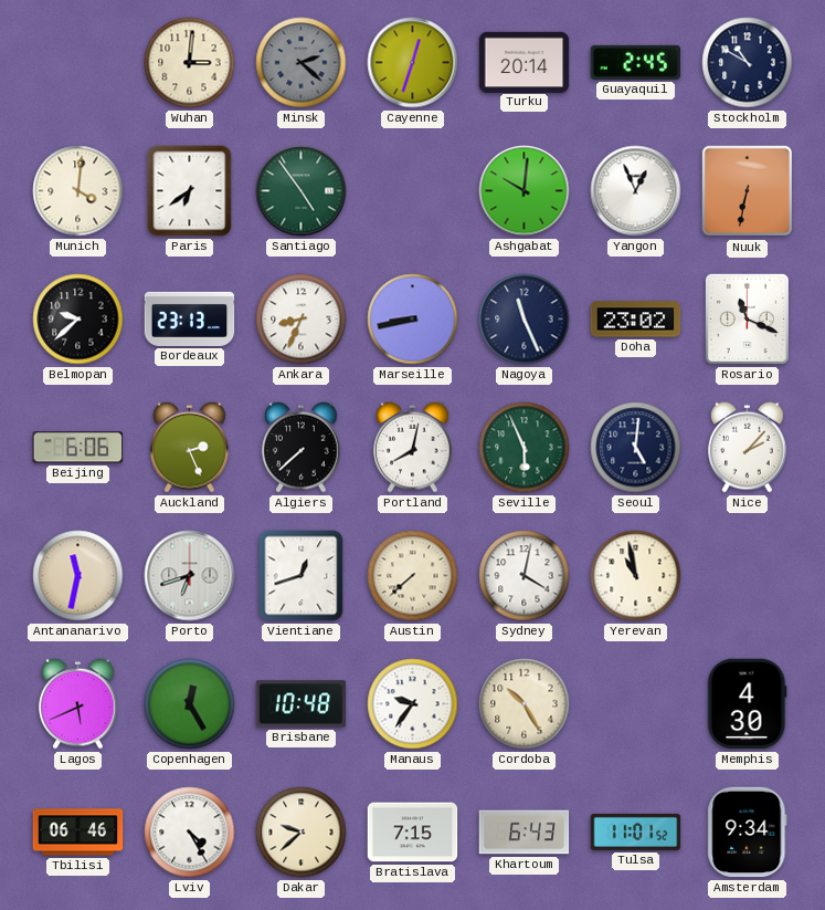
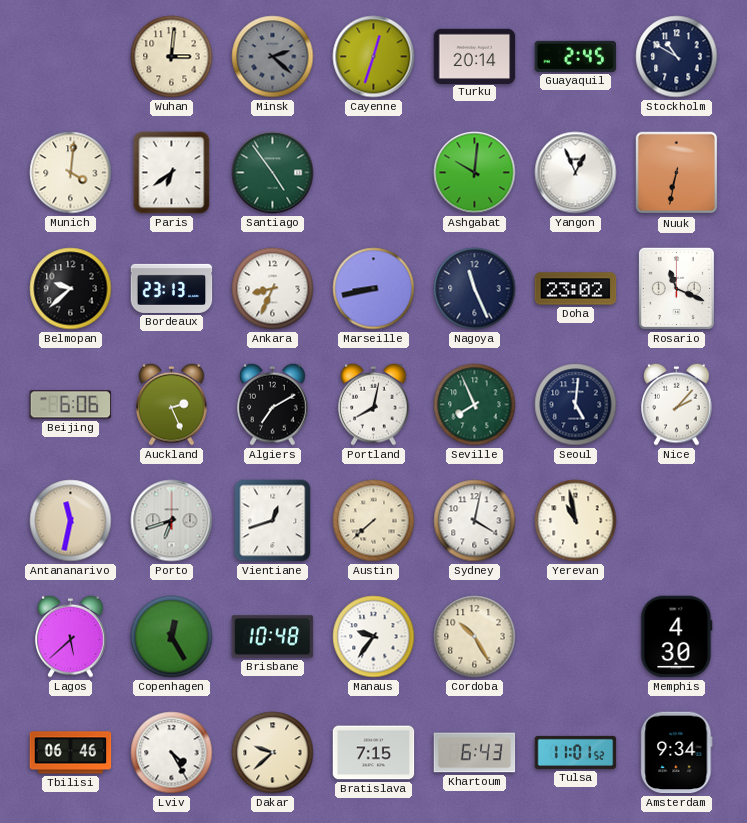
Algiers: 7:38 -> 7:10 (273, 404)
Seville: 5:56 -> 7:56 (475, 405)
Lagos: 5:41 -> 5:38 (71, 636)
